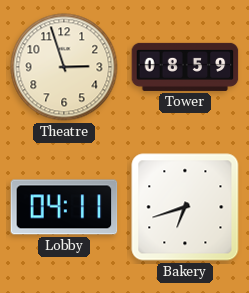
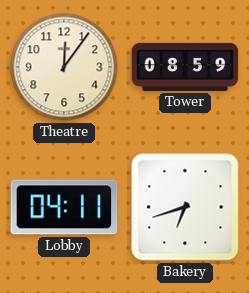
Theatre: 2:57 -> 12:06 (64, 67)
